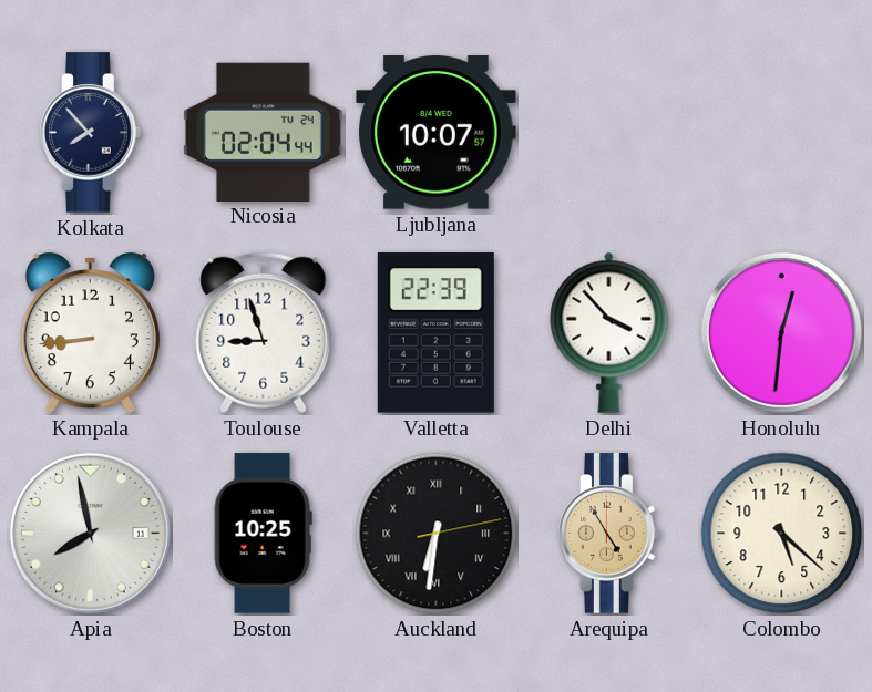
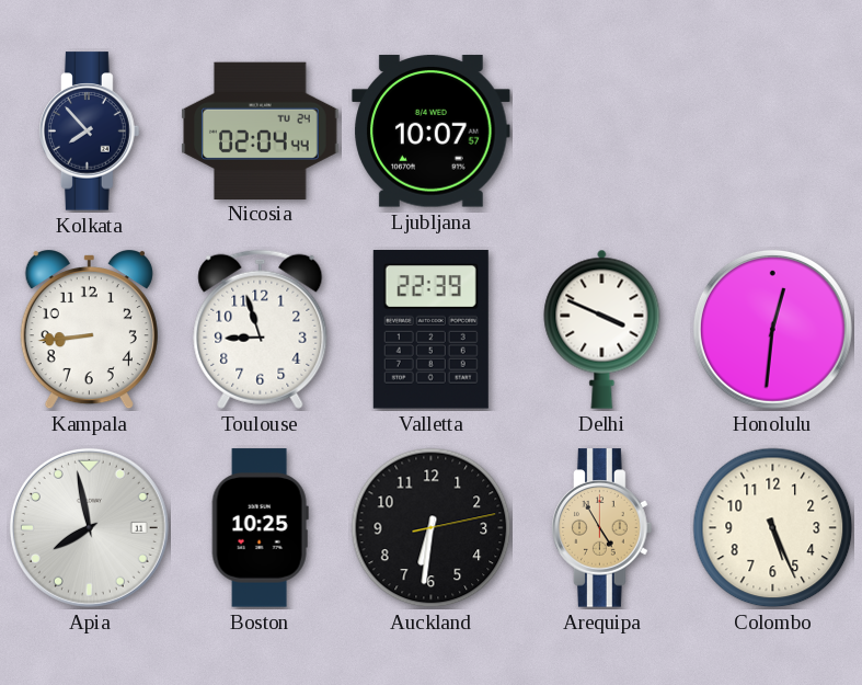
Delhi: 3:53 -> 3:49 (602, 329)
Auckland numerals: Roman -> Arabic (432, 528)
Colombo: 5:22 -> 5:26 (773, 528)
